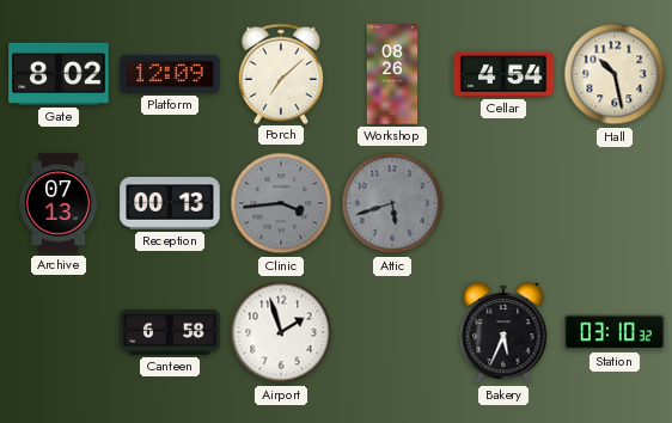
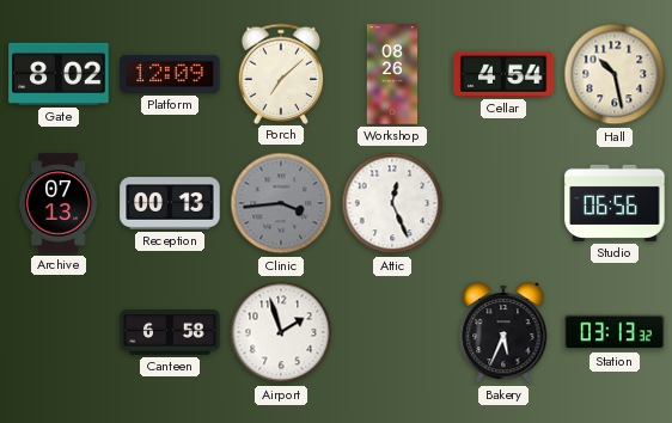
Attic: 5:42 -> 12:26 (392, 203)
Attic dial: grey -> white (392, 203)
Studio: none -> 06:56 (615, 203)
Station: 03:10 -> 03:13 (615, 332)
